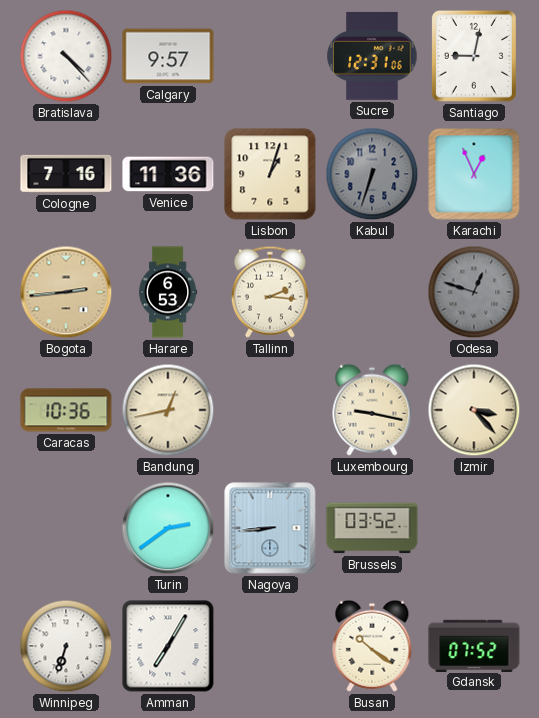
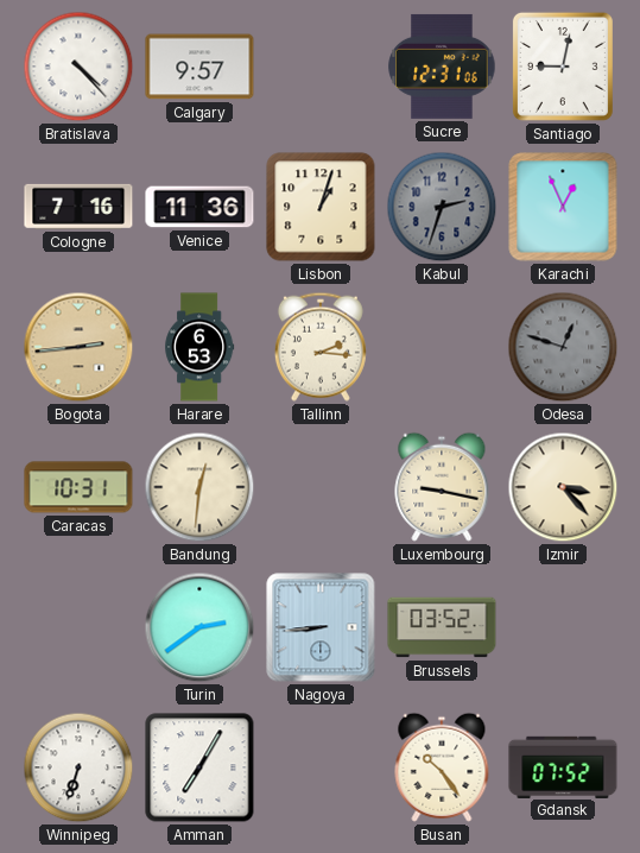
Kabul: 6:33 -> 2:33 (442, 207)
Caracas: 10:36 -> 10:31 (78, 487)
Bandung: 12:43 -> 12:31 (199, 487)
Busan: 10:21 -> 10:24 (442, 767)
